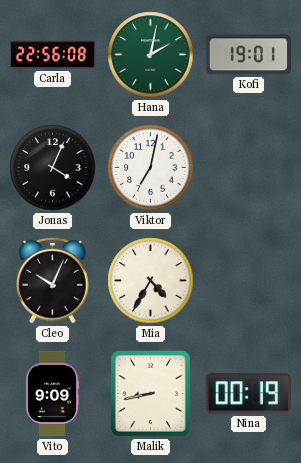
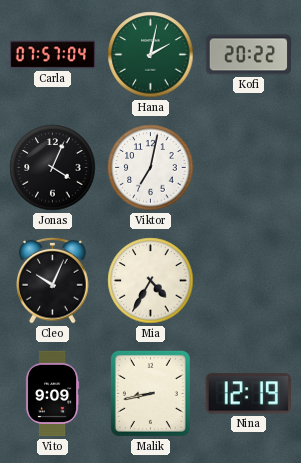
Carla: 22:56 -> 07:57 (53, 55)
Kofi: 19:01 -> 20:22 (248, 55)
Nina: 00:19 -> 12:19 (248, 394)
